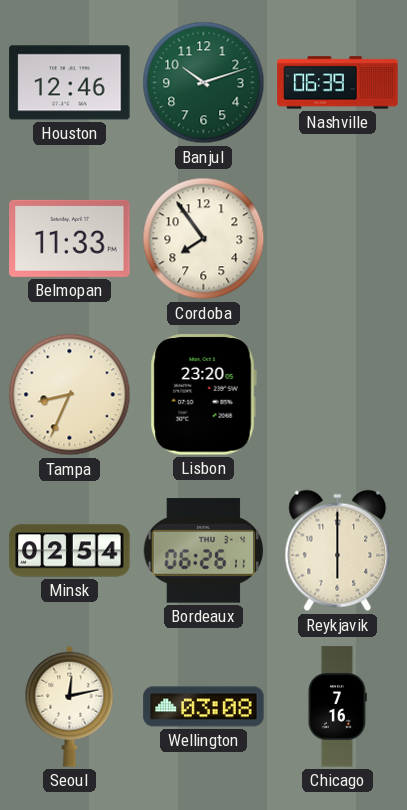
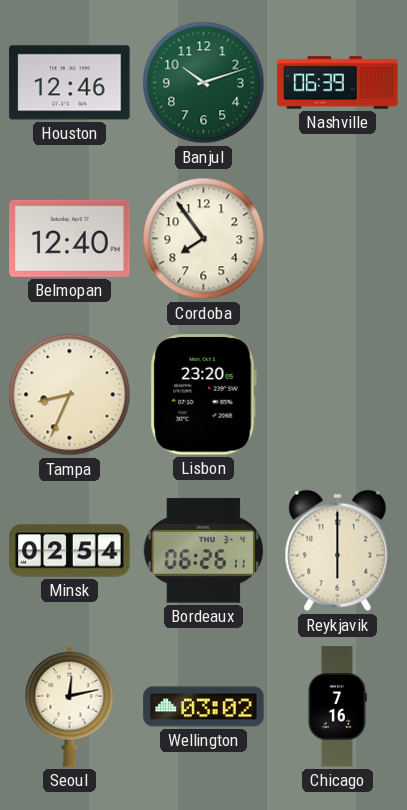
Belmopan: 11:33 -> 12:40 (70, 238)
Wellington: 03:08 -> 03:02 (204, 707)
